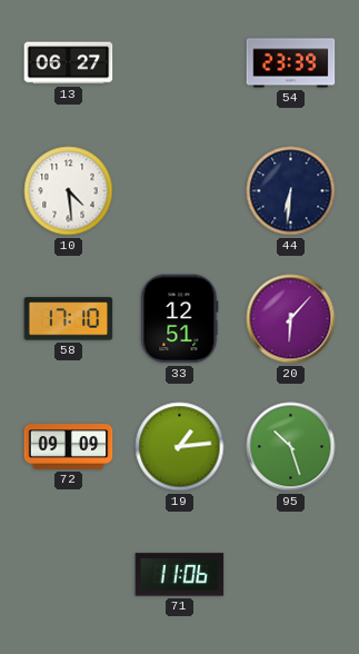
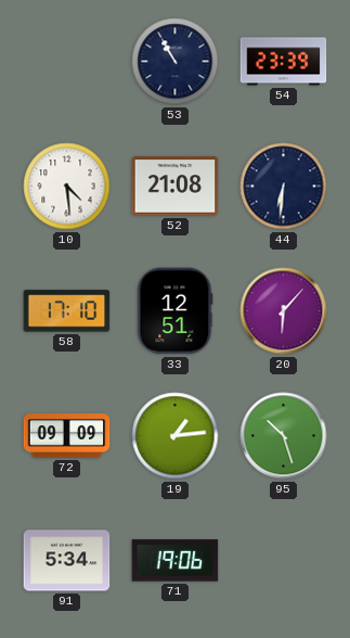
13: 06:27 -> none (69, 63)
53: none -> 10:55 (176, 62)
52: none -> 21:08 (176, 187)
91: none -> 5:34 (67, 561)
71: 11:06 -> 19:06 (176, 561)
